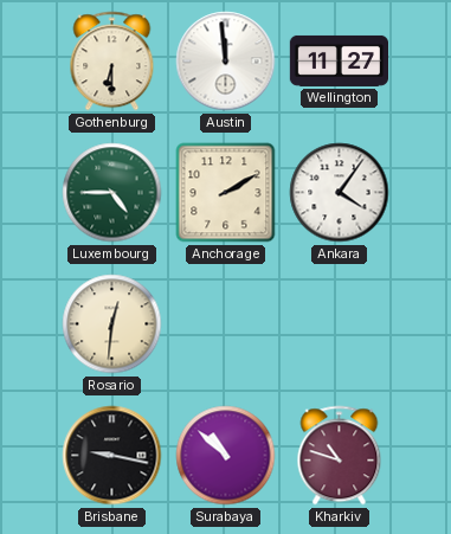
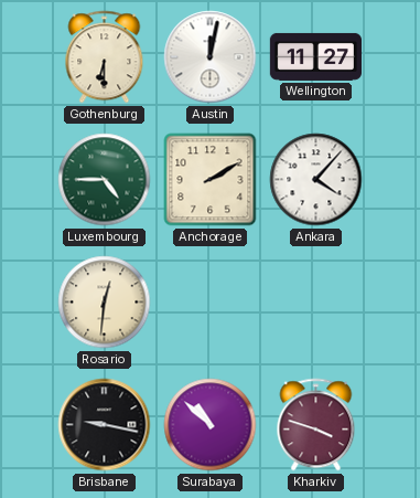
Austin: 11:59 -> 12:02 (211, 57)
Ankara: 4:06 -> 4:07 (316, 180)
Kharkiv: 10:48 -> 3:48 (316, 425)
